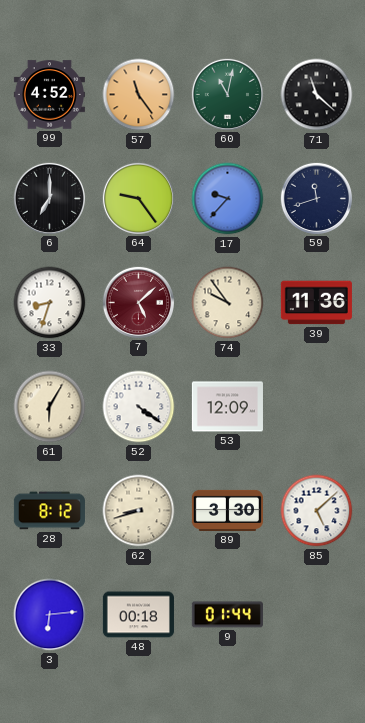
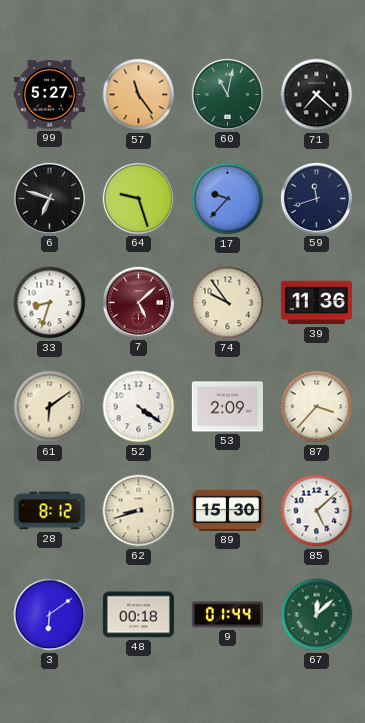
99: 4:52 -> 5:27 (49, 95)
71: 11:22 -> 7:22 (317, 95)
6: 7:00 -> 6:48 (49, 198)
64: 9:24 -> 9:27 (138, 198)
61: 6:05 -> 6:09 (50, 407)
53: 12:09 -> 2:09 (227, 407)
87: none -> 3:37 (317, 407)
89: 3:30 -> 15:30 (227, 510)
3: 6:14 -> 6:09 (50, 615)
67: none -> 12:08 (317, 615)
